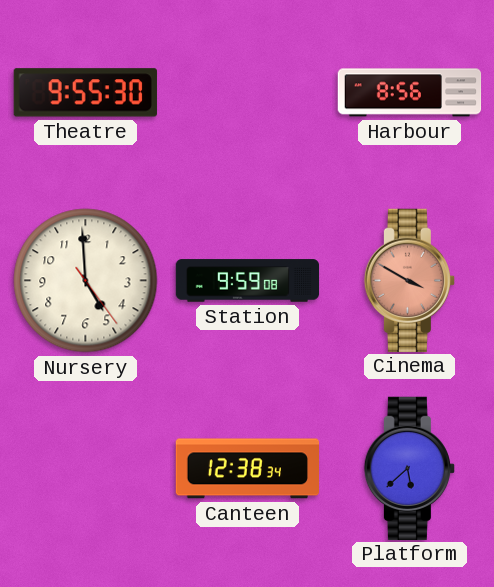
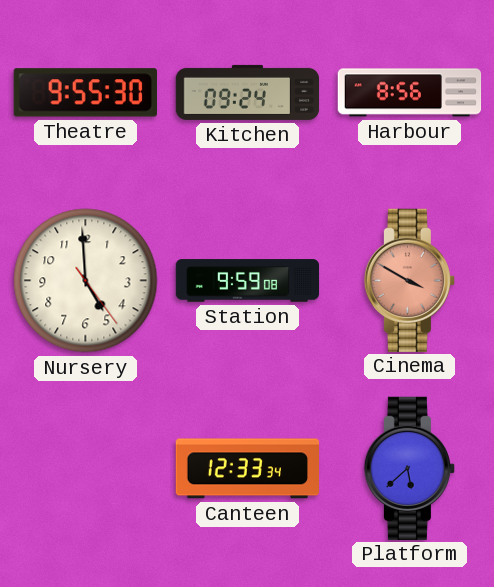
Kitchen: none -> 09:24 (248, 92)
Canteen: 12:38 -> 12:33 (247, 469)
